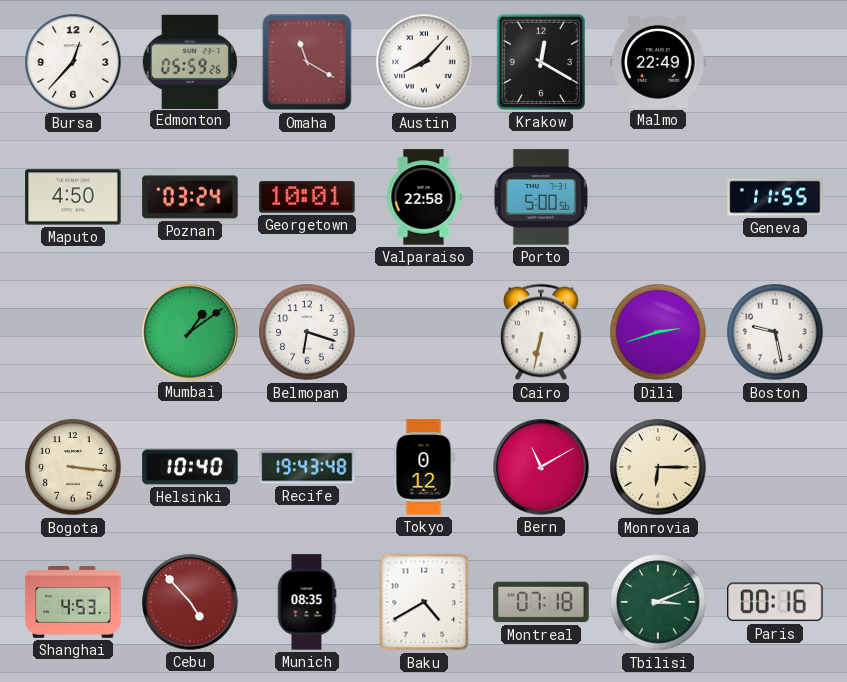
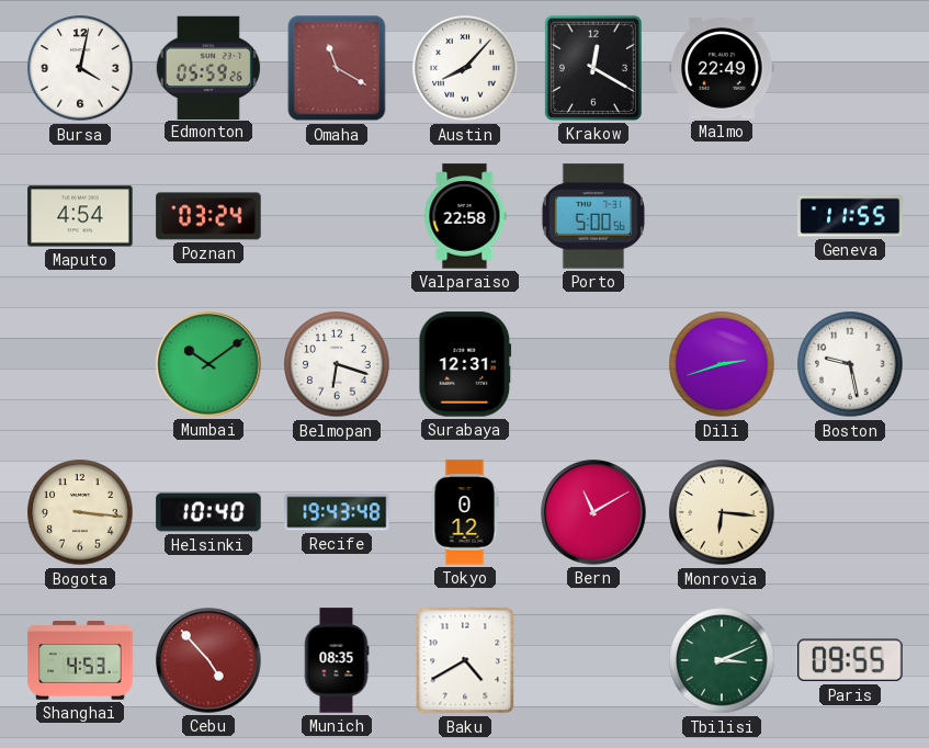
Bursa: 12:37 -> 4:02 (80, 68)
Maputo: 4:50 -> 4:54 (80, 216)
Georgetown: 10:01 -> none (307, 197)
Mumbai: 1:09 -> 10:09 (208, 364)
Surabaya: none -> 12:31 (465, 364)
Cairo: 6:32 -> none (541, 332)
Monrovia: 6:15 -> 6:16 (722, 512)
Montreal: 07:18 -> none (541, 602)
Paris: 00:16 -> 09:55 (850, 660)
